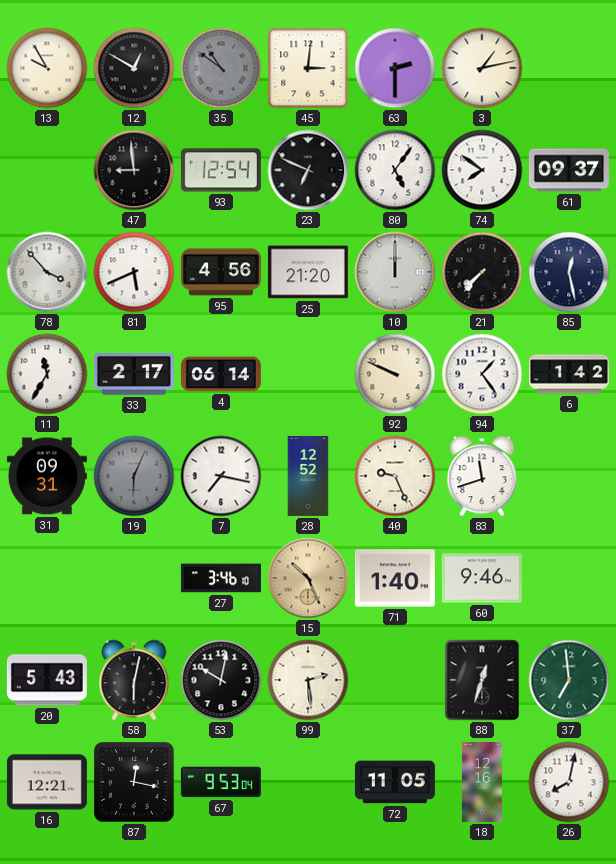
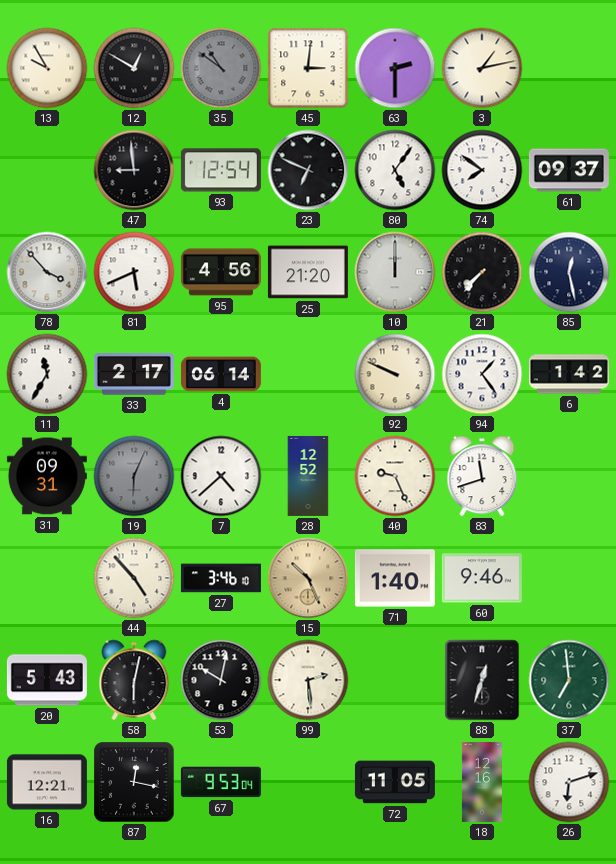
7: 7:17 -> 4:38 (221, 476)
44: none -> 4:53 (134, 578)
26: 8:02 -> 6:12 (569, 782)
